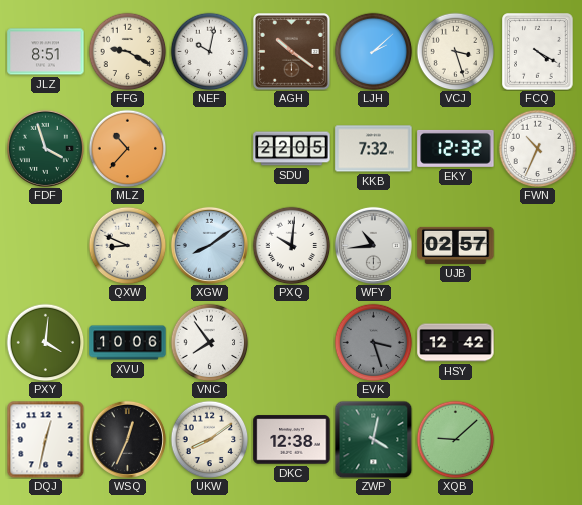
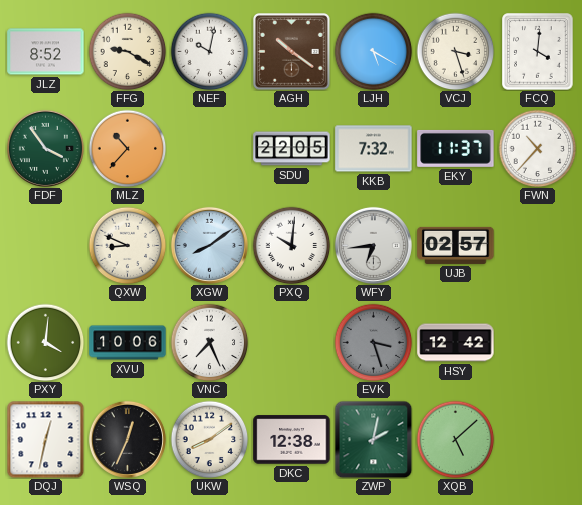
JLZ: 8:51 -> 8:52 (46, 52)
LJH: 2:08 -> 5:20 (373, 51)
FCQ: 4:20 -> 4:01 (538, 52)
FDF: 3:57 -> 3:54 (45, 148)
EKY: 12:32 -> 11:37 (456, 148)
FWN: 10:34 -> 10:37 (537, 148)
WFY: 10:44 -> 6:44 (373, 245)
VNC: 7:54 -> 7:26 (209, 342)
ZWP: 4:02 -> 2:02 (373, 439)
XQB: 9:08 -> 5:08 (455, 439)
